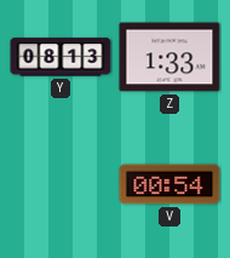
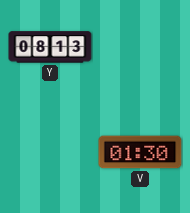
Z: 1:33 -> none (169, 57)
V: 00:54 -> 01:30 (140, 152)
